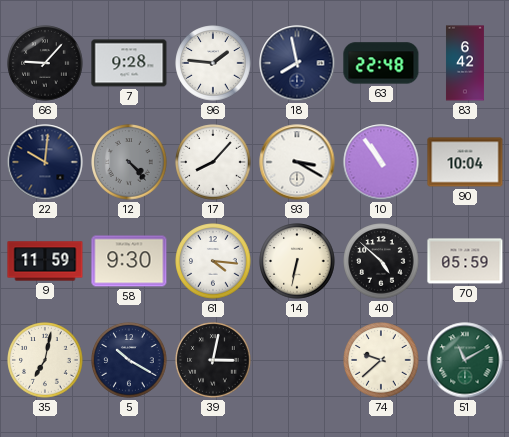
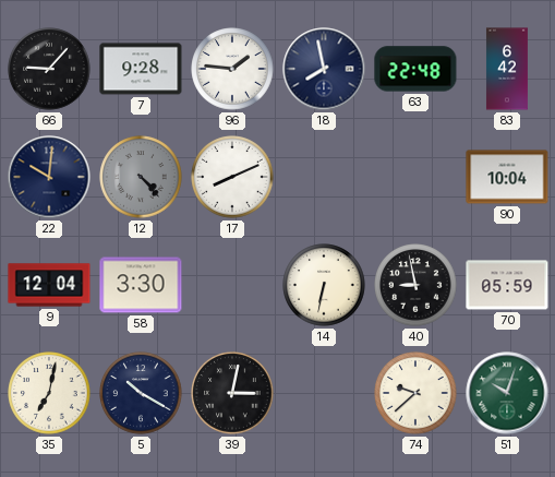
17: 8:07 -> 8:11 (232, 177)
93: 3:20 -> none (297, 162)
10: 10:54 -> none (381, 162)
9: 11:59 -> 12:04 (49, 285)
58: 9:30 -> 3:30 (141, 285)
61: 4:16 -> none (213, 261)
40: 4:52 -> 8:58 (415, 285)
51: 11:10 -> 10:03 (507, 393)
